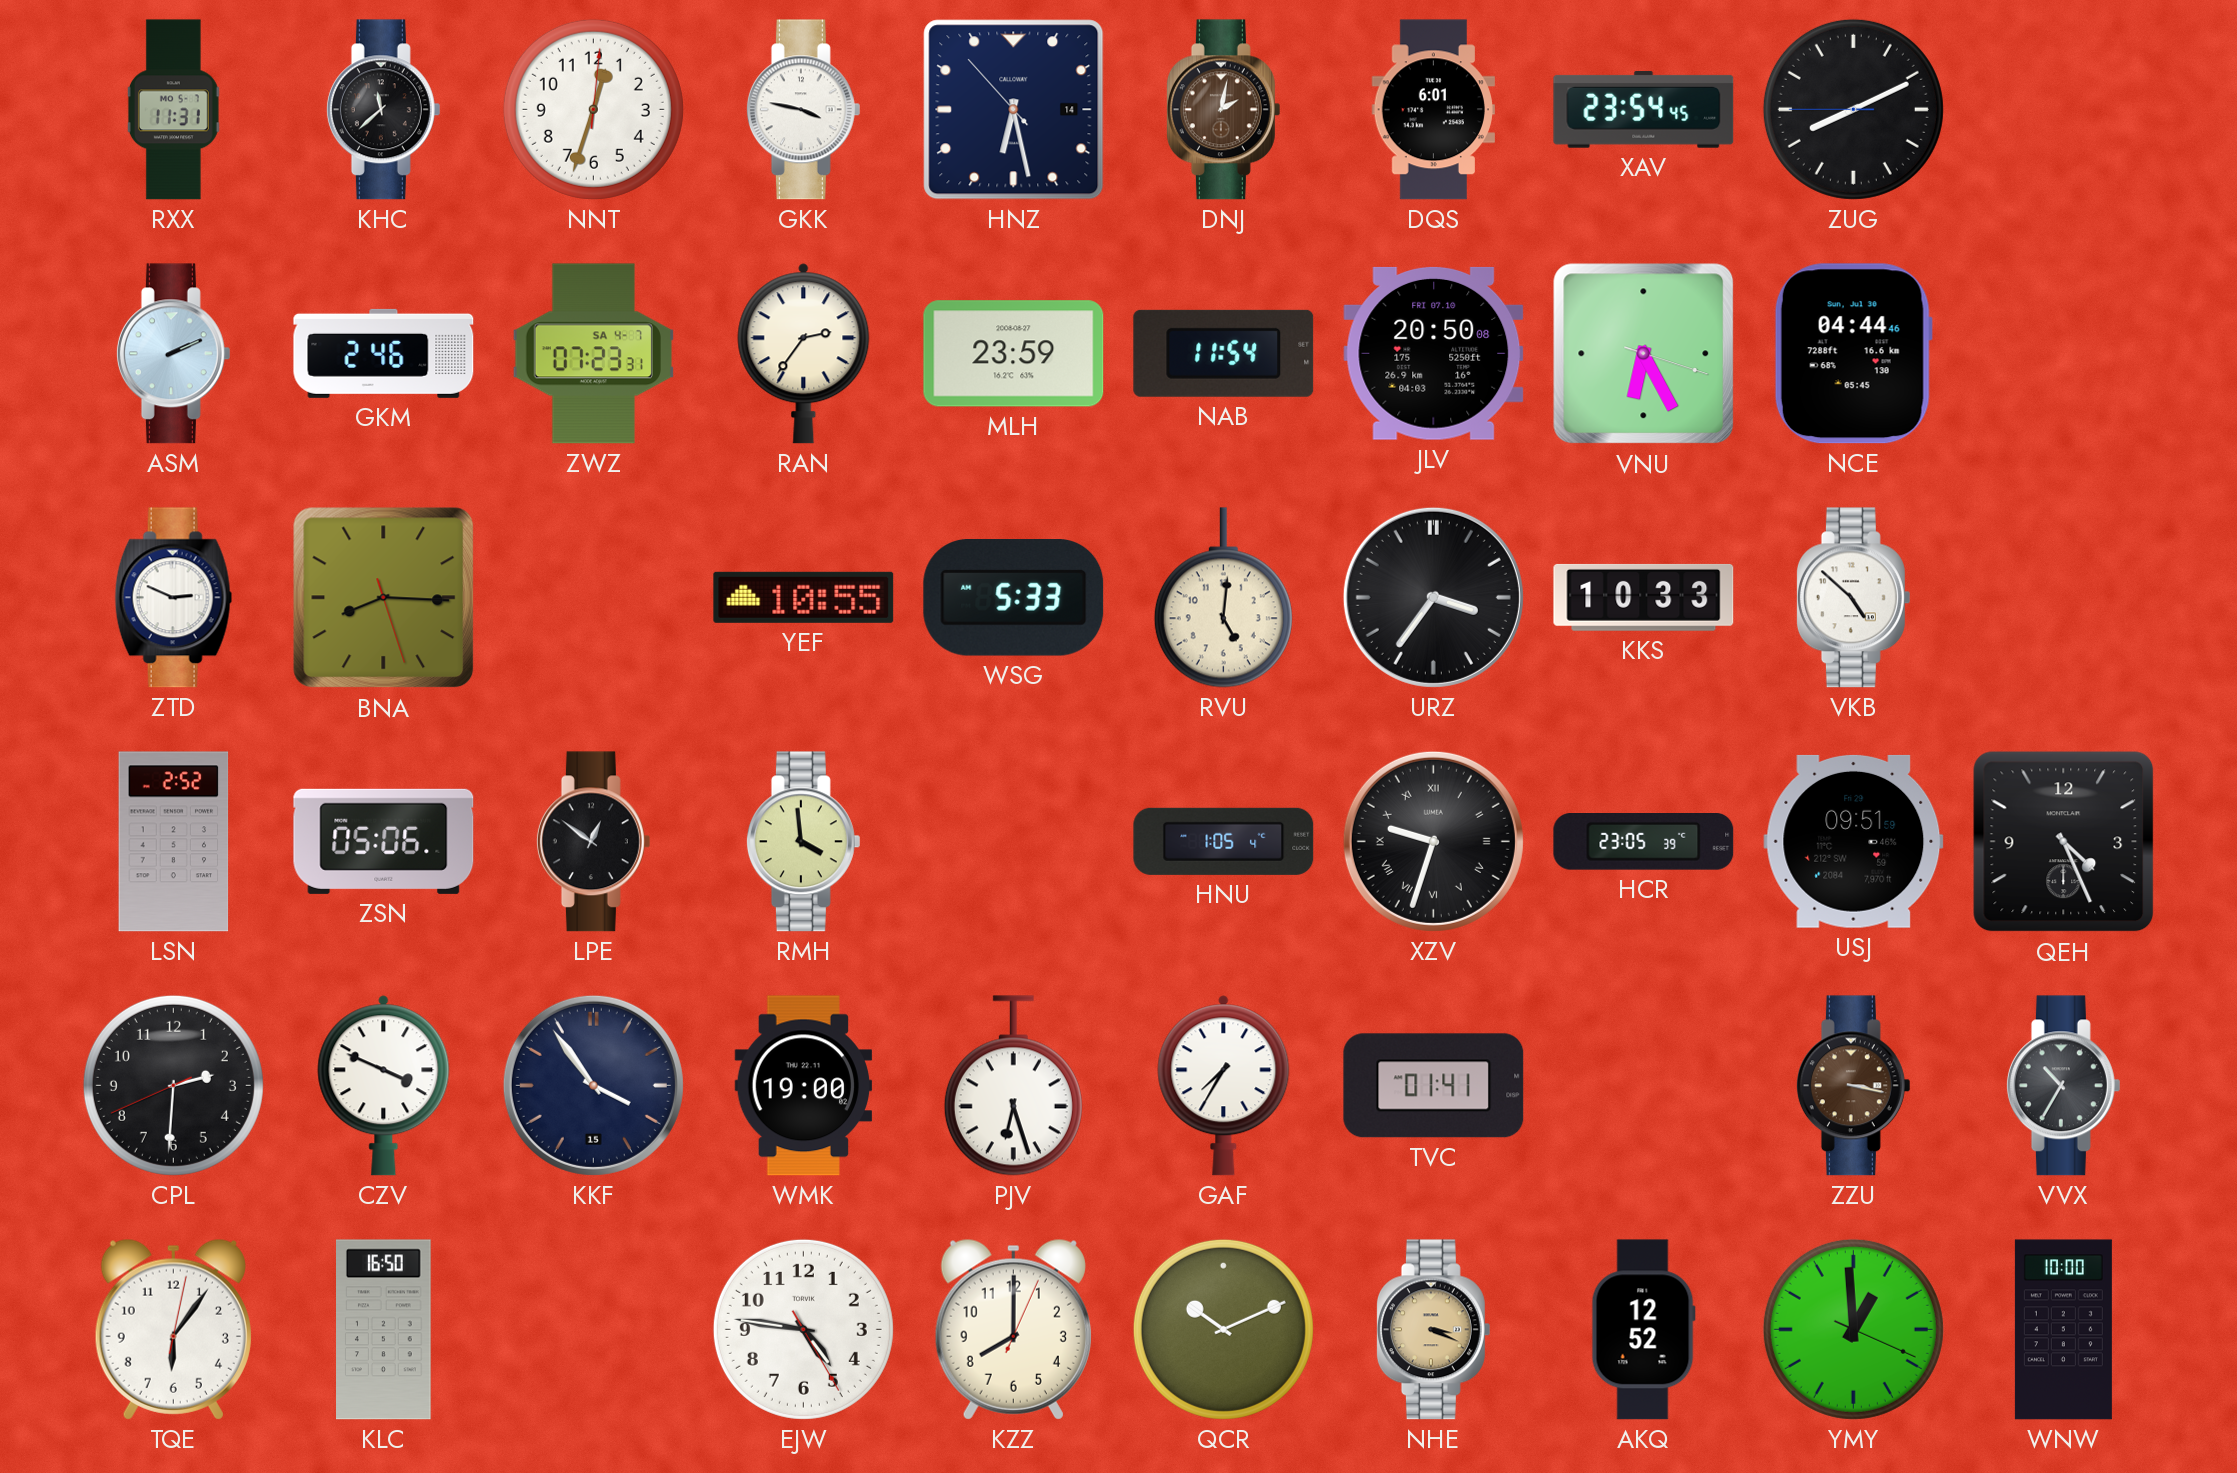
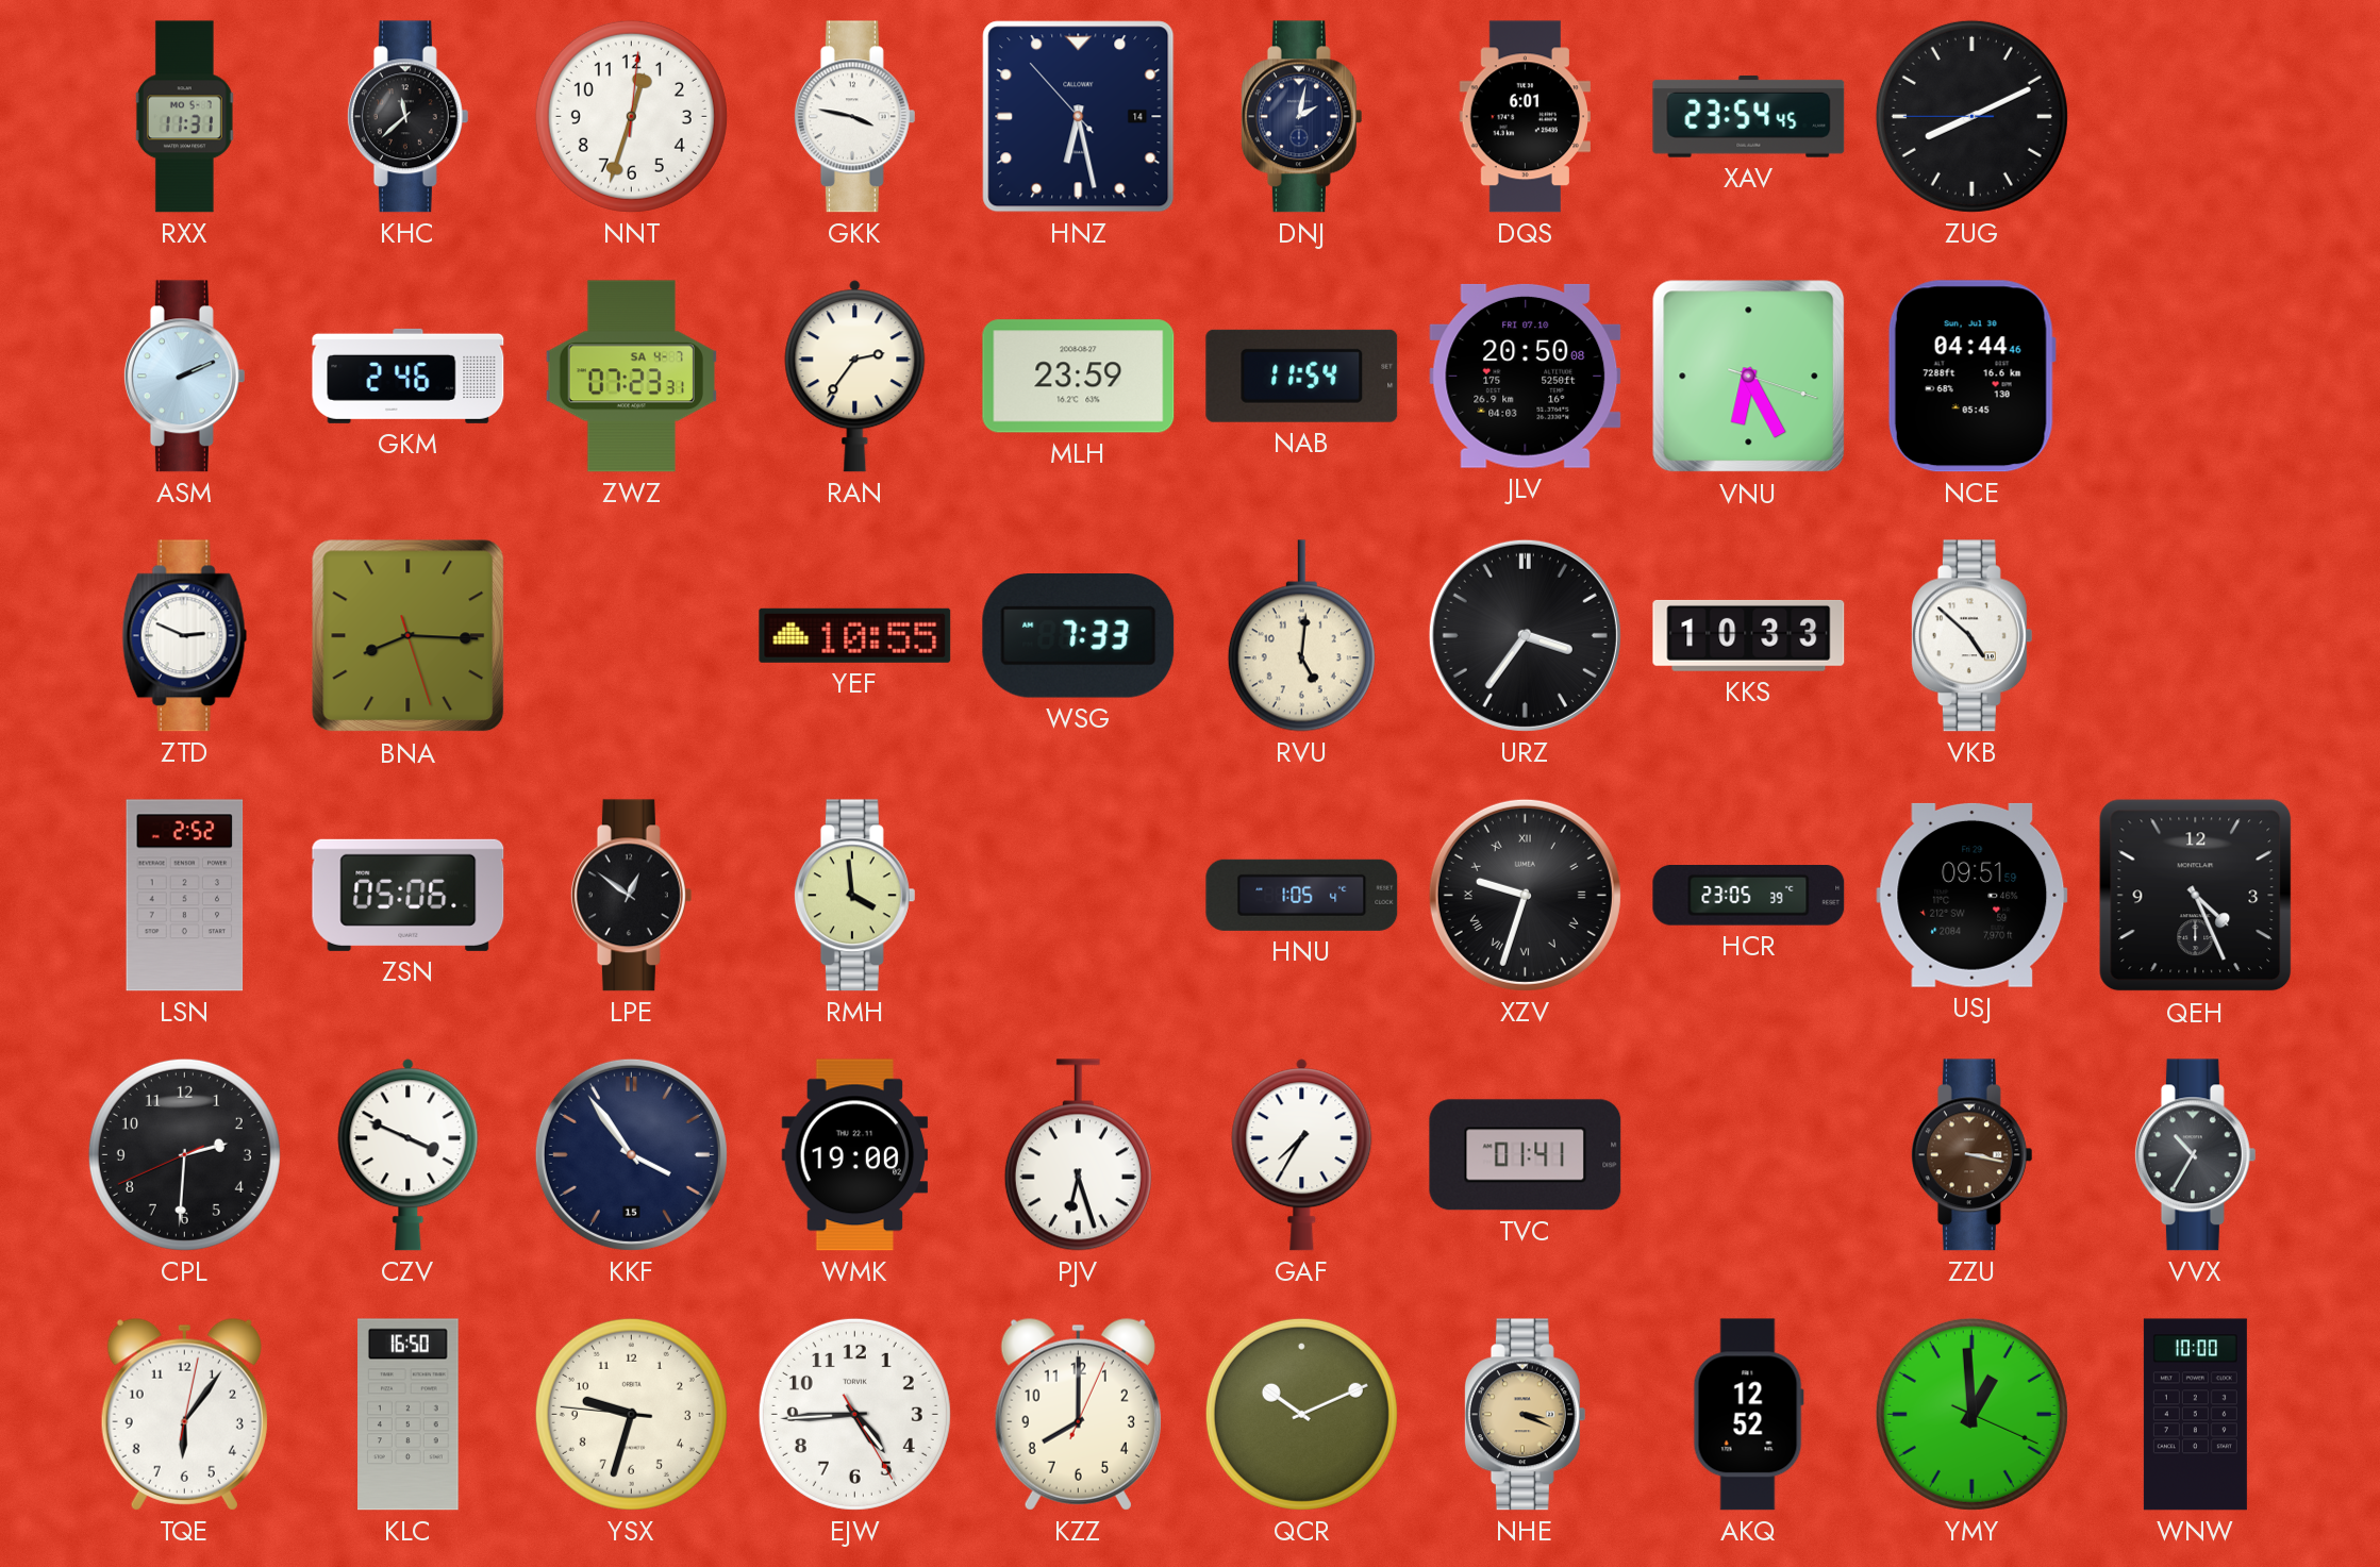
DNJ dial: brown -> navy (1301, 117)
WSG: 5:33 -> 7:33 (1079, 636)
YSX: none -> 9:32 (631, 1414)
EJW: 4:46 -> 4:44 (854, 1414)
